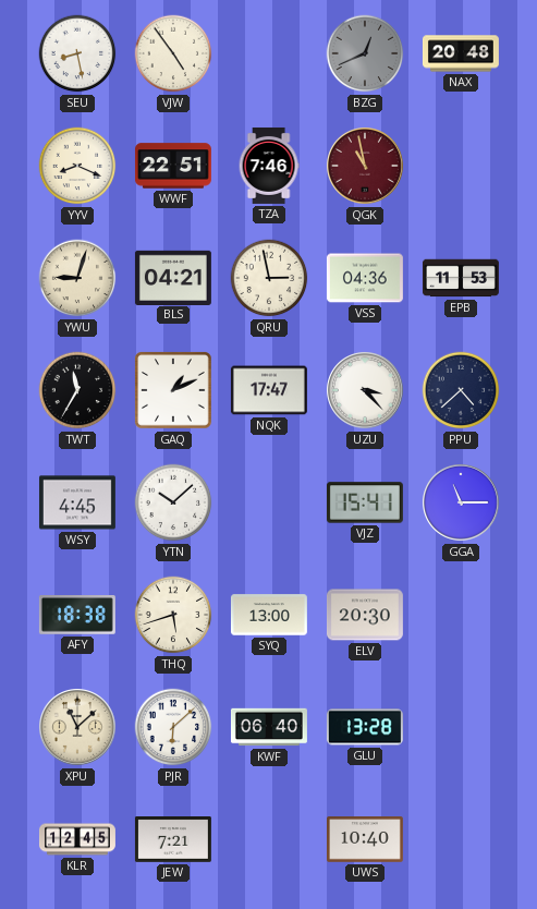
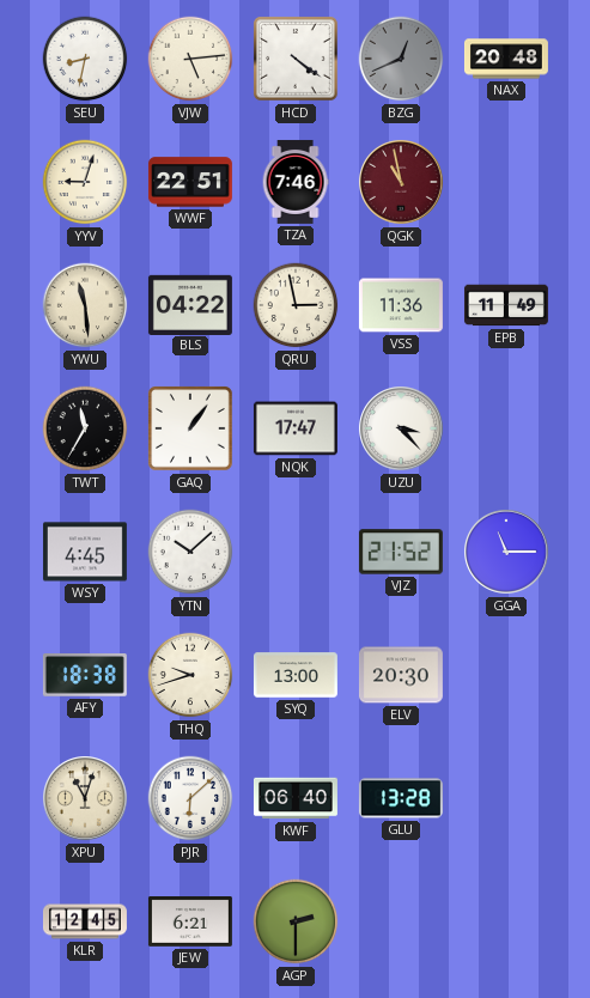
SEU: 8:28 -> 8:32 (85, 59)
VJW: 4:54 -> 5:14 (190, 59)
HCD: none -> 4:21 (297, 60)
YYV: 8:19 -> 9:03 (85, 182)
YWU: 9:03 -> 11:29 (85, 305)
BLS: 04:21 -> 04:22 (190, 304)
VSS: 04:36 -> 11:36 (401, 305)
EPB: 11:53 -> 11:49 (506, 305)
GAQ: 1:11 -> 1:06 (191, 430)
PPU: 4:38 -> none (461, 390)
VJZ: 15:41 -> 21:52 (401, 552)
THQ: 5:42 -> 9:42 (190, 675)
XPU: 11:08 -> 11:03 (86, 799)
JEW: 7:21 -> 6:21 (190, 923)
AGP: none -> 2:30 (296, 921)
UWS: 10:40 -> none (365, 839)
